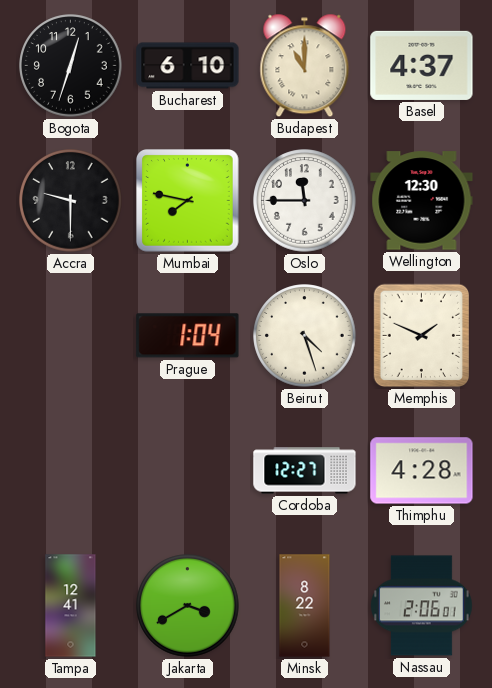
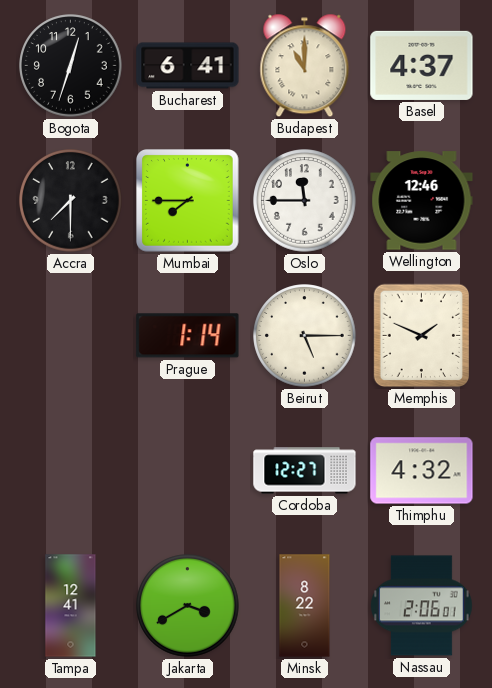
Bucharest: 6:10 -> 6:41 (188, 66)
Accra: 9:30 -> 7:30 (71, 201)
Mumbai: 7:47 -> 7:45 (188, 201)
Wellington: 12:30 -> 12:46 (422, 201)
Prague: 1:04 -> 1:14 (188, 336)
Beirut: 4:27 -> 5:15 (305, 336)
Thimphu: 4:28 -> 4:32 (422, 471)
